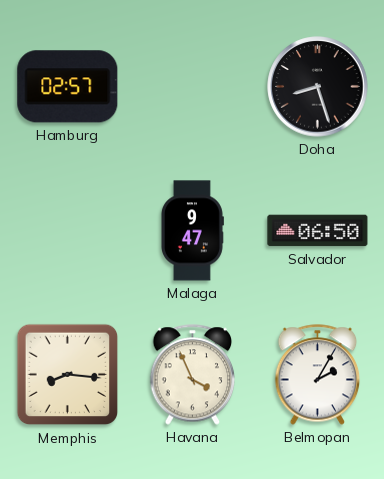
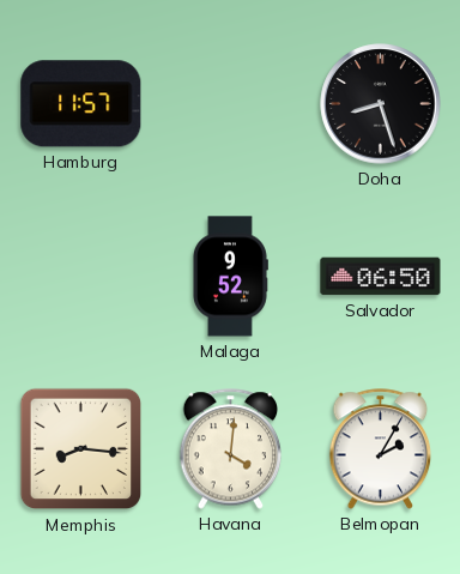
Hamburg: 02:57 -> 11:57 (81, 104)
Malaga: 9:47 -> 9:52 (230, 277)
Havana: 3:56 -> 4:01 (231, 449)
